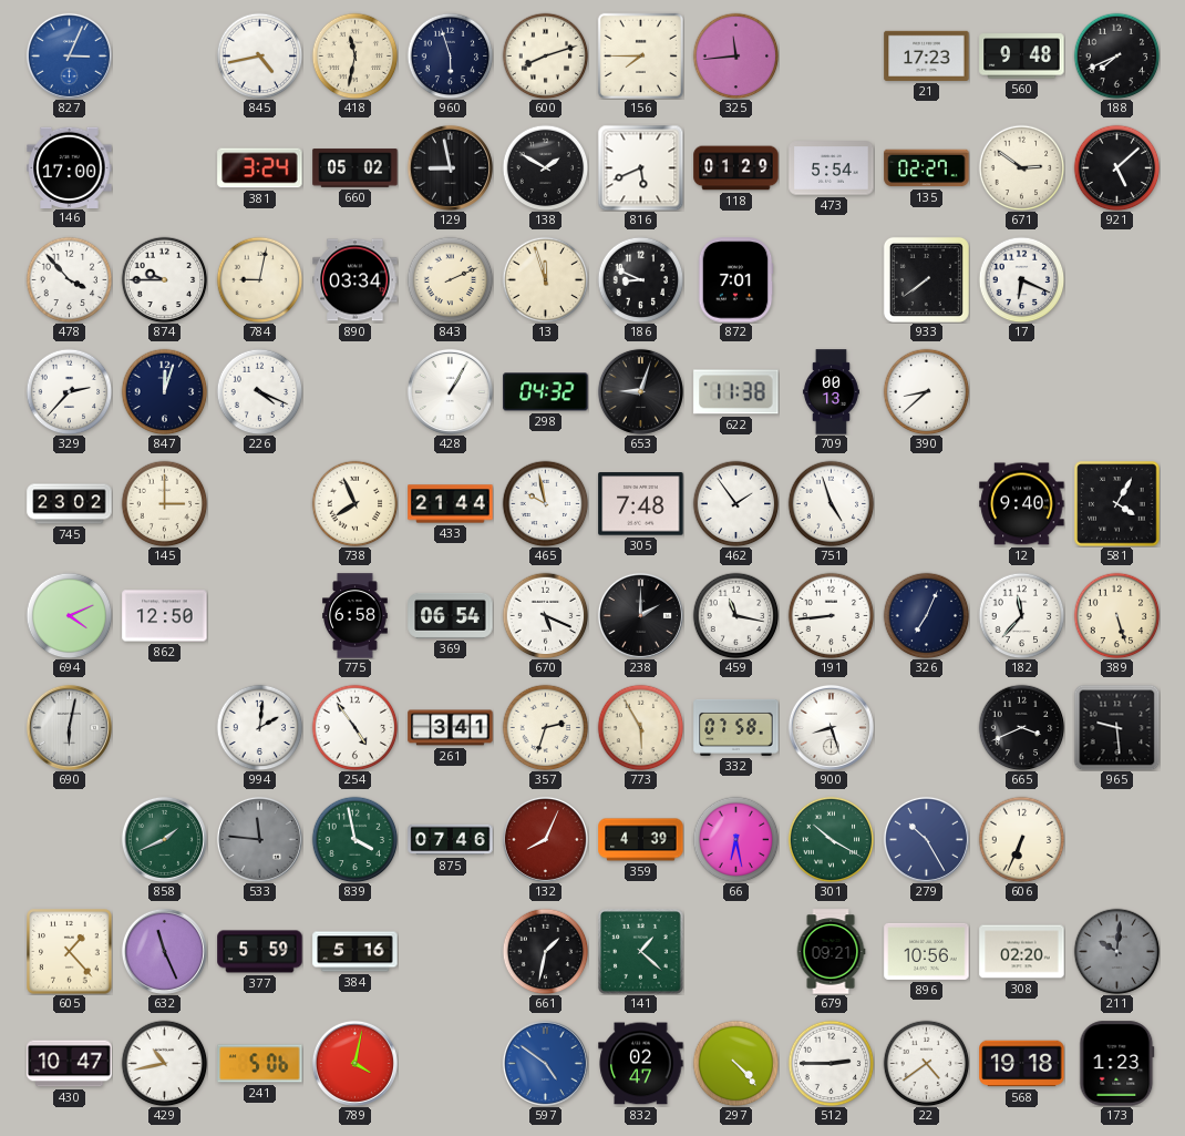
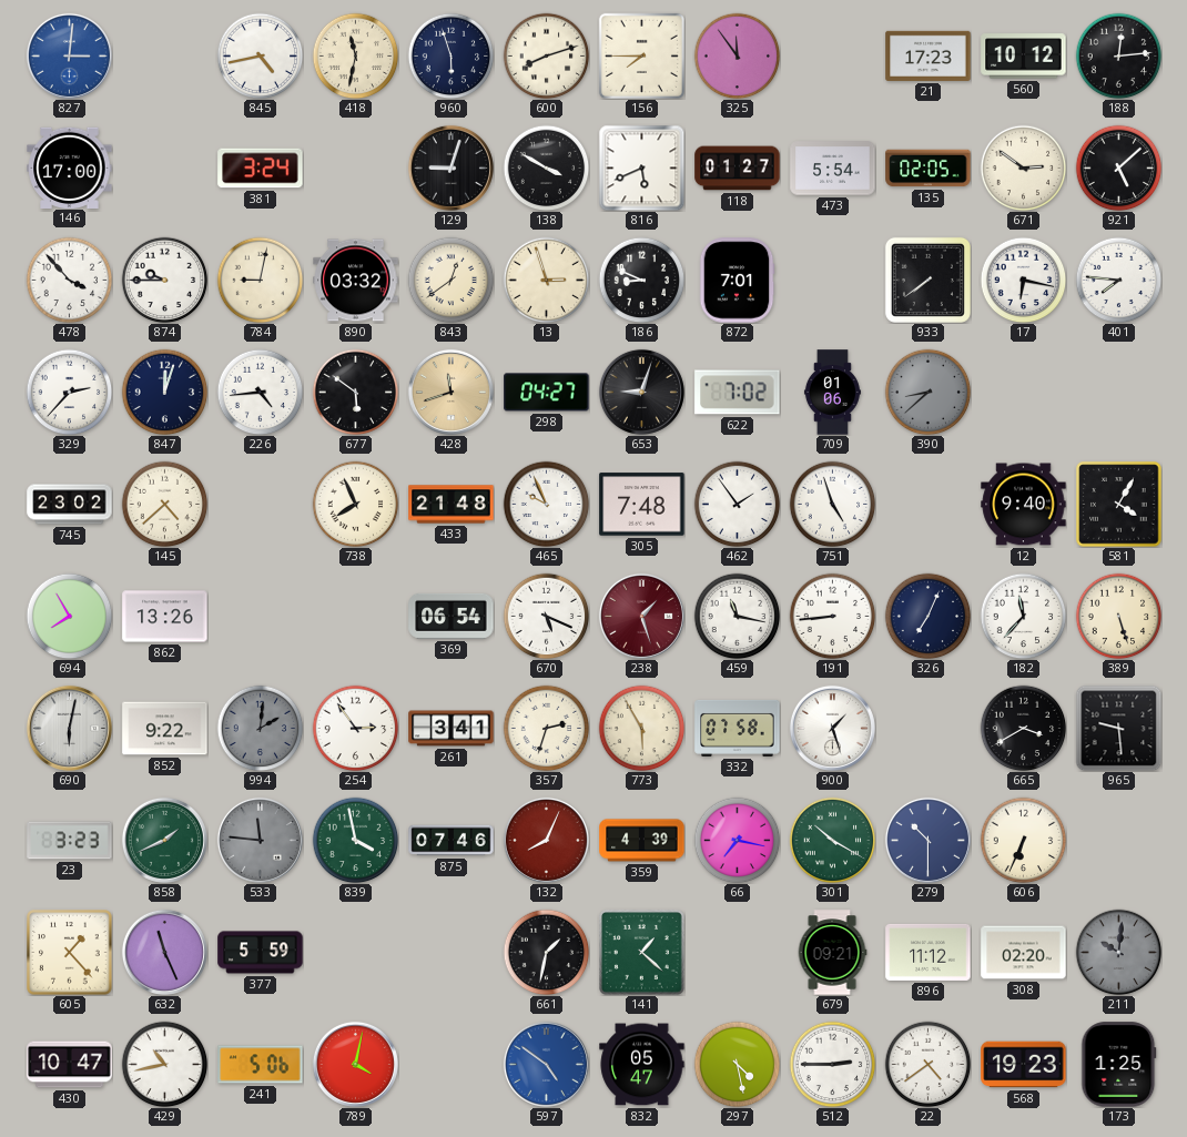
827: 3:04 -> 3:01 (69, 55)
325: 11:44 -> 11:54 (737, 55)
560: 9:48 -> 10:12 (1024, 57)
188: 7:41 -> 12:14 (1118, 55)
660: 05:02 -> none (355, 168)
129: 8:58 -> 9:03 (450, 167)
138: 1:50 -> 3:50 (546, 167)
118: 01:29 -> 01:27 (738, 169)
135: 02:27 -> 02:05 (929, 169)
890: 03:34 -> 03:32 (356, 281)
843: 2:11 -> 12:39 (450, 280)
13: 11:57 -> 2:57 (546, 280)
17: 6:19 -> 6:17 (1023, 280)
401: none -> 7:46 (1118, 280)
226: 4:19 -> 4:44 (260, 392)
677: none -> 5:51 (355, 392)
428: 1:05 -> 11:42 (450, 392)
428 dial: white -> champagne (450, 392)
298: 04:32 -> 04:27 (547, 393)
622: 11:38 -> 7:02 (738, 393)
709: 00:13 -> 01:06 (832, 393)
390 dial: white -> grey (927, 392)
145: 3:00 -> 4:38 (164, 504)
433: 21:44 -> 21:48 (452, 505)
465: 9:58 -> 9:56 (546, 504)
694: 4:11 -> 7:55 (69, 616)
862: 12:50 -> 13:26 (165, 617)
775: 6:58 -> none (355, 616)
238: 2:00 -> 1:27 (641, 616)
238 dial: black -> burgundy (641, 616)
852: none -> 9:22 (165, 729)
994 dial: white -> grey (260, 728)
254: 4:54 -> 2:54 (355, 728)
900: 8:27 -> 1:27 (832, 728)
665: 3:41 -> 3:40 (1023, 728)
23: none -> 3:23 (70, 841)
66: 6:28 -> 7:17 (737, 840)
279: 10:25 -> 10:30 (927, 840)
384: 5:16 -> none (355, 952)
896: 10:56 -> 11:12 (929, 952)
832: 02:47 -> 05:47 (642, 1065)
297: 4:23 -> 4:28 (737, 1064)
568: 19:18 -> 19:23 (1024, 1065)
173: 1:23 -> 1:25 (1119, 1065)
